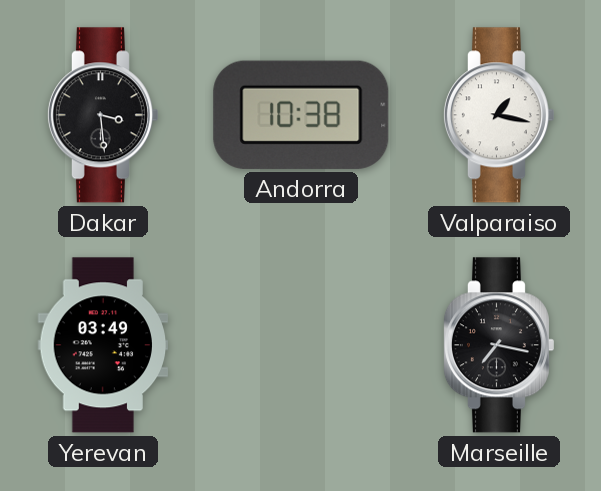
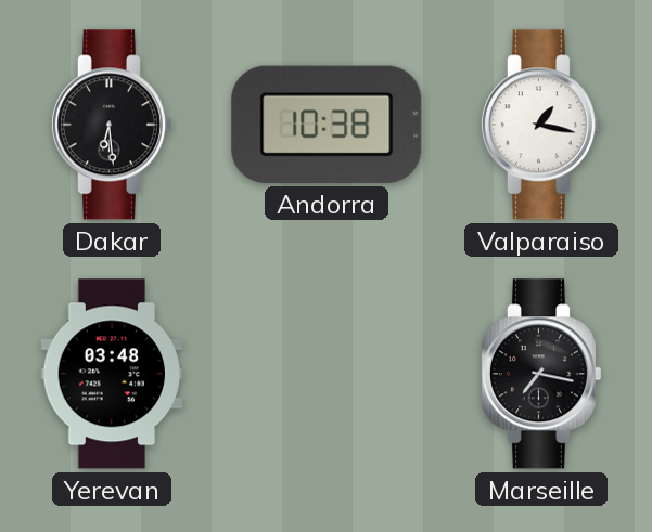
Dakar: 3:29 -> 6:29 (111, 125)
Yerevan: 03:49 -> 03:48 (112, 374)
